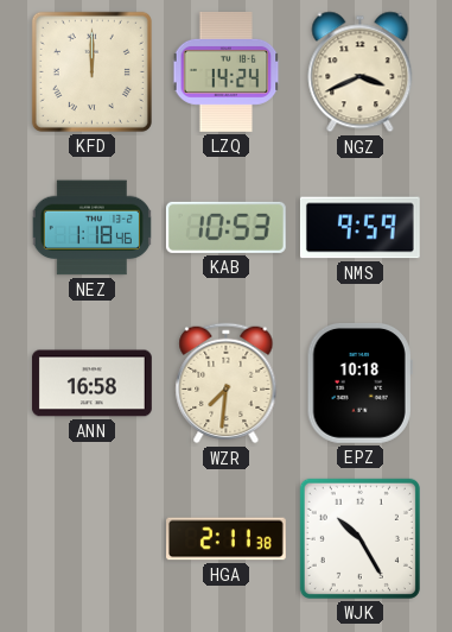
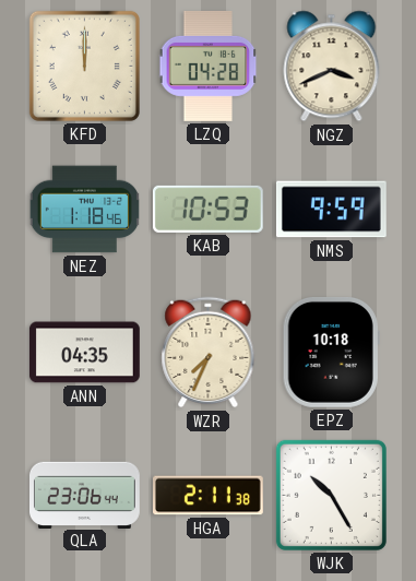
LZQ: 14:24 -> 04:28 (209, 66)
ANN: 16:58 -> 04:35 (84, 353)
WZR: 7:31 -> 7:34 (209, 353)
QLA: none -> 23:06 (85, 495)
